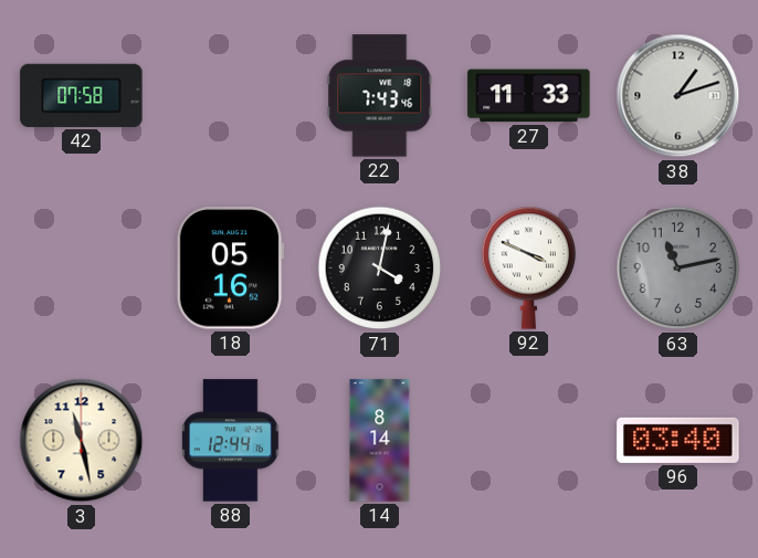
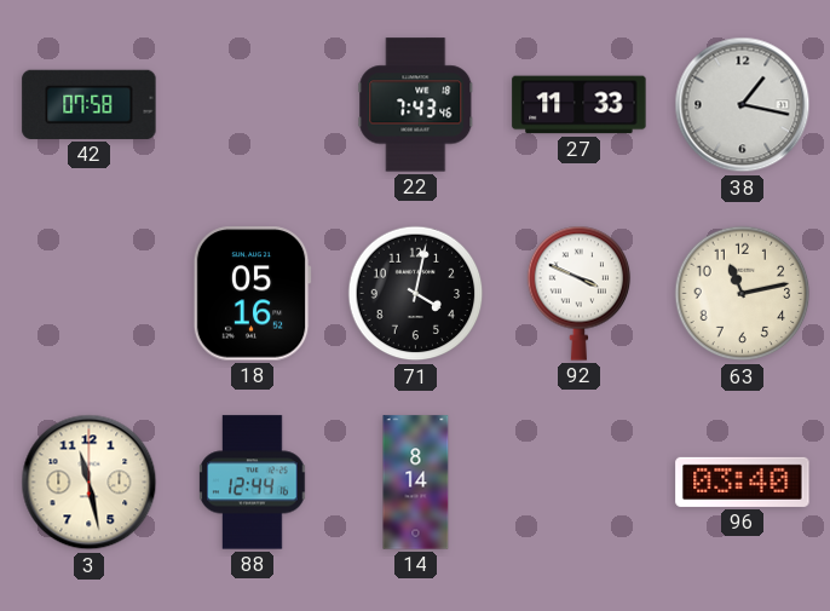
38: 1:12 -> 1:17 (743, 105)
63 dial: grey -> cream (743, 294)
